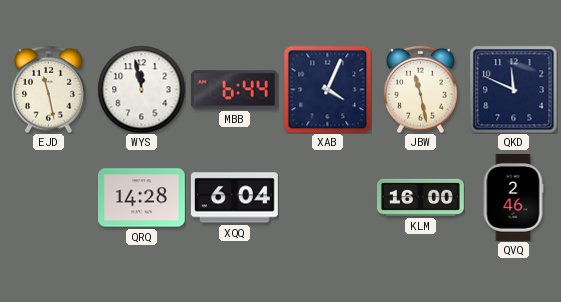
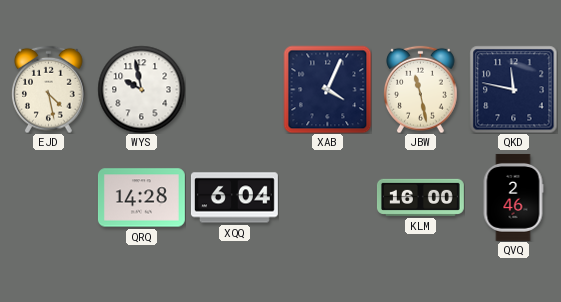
EJD: 11:28 -> 4:28 (49, 89)
WYS: 11:58 -> 9:58 (141, 89)
MBB: 6:44 -> none (234, 90)
QKD: 11:49 -> 11:47 (513, 89)
